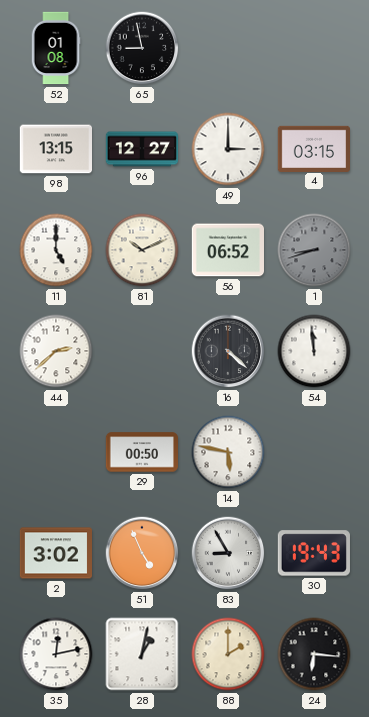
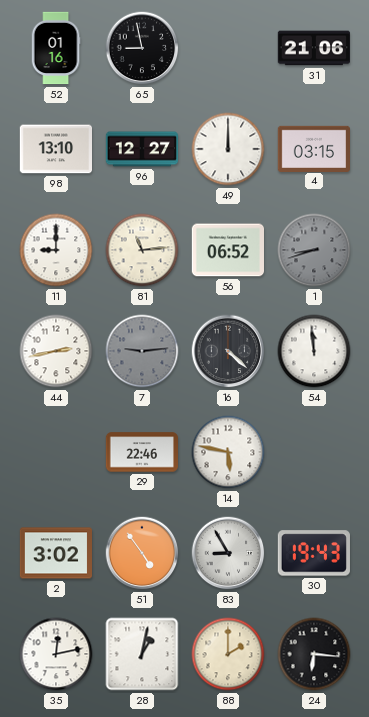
52: 01:08 -> 01:16 (56, 48)
31: none -> 21:06 (313, 48)
98: 13:15 -> 13:10 (55, 149)
49: 3:00 -> 12:00 (228, 149)
11: 5:00 -> 9:00 (56, 250)
81: 10:11 -> 11:14 (142, 250)
44: 2:38 -> 2:43 (56, 351)
7: none -> 9:14 (142, 351)
29: 00:50 -> 22:46 (142, 452)
51: 4:56 -> 4:54 (142, 553)
